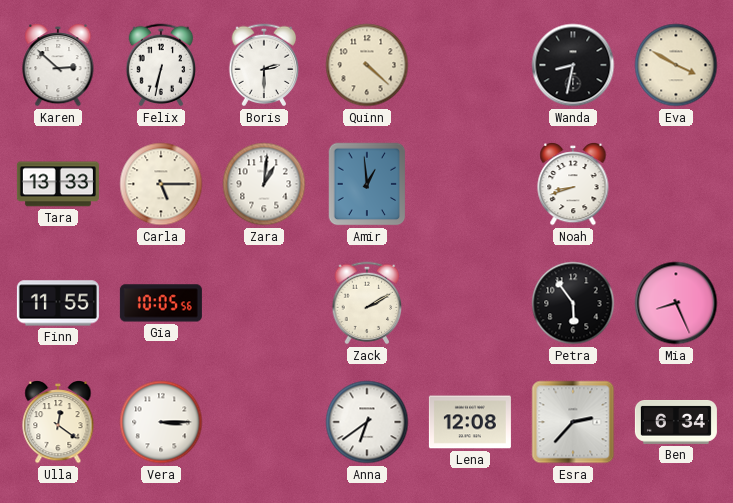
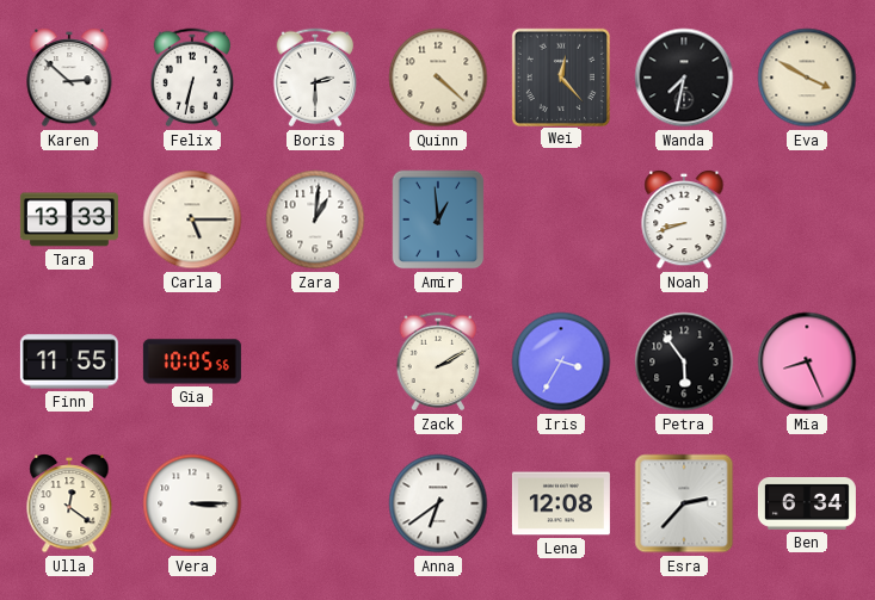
Wei: none -> 12:23 (560, 76)
Wanda: 8:32 -> 7:32 (684, 78)
Iris: none -> 3:35 (561, 361)
